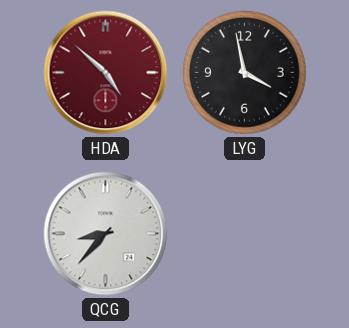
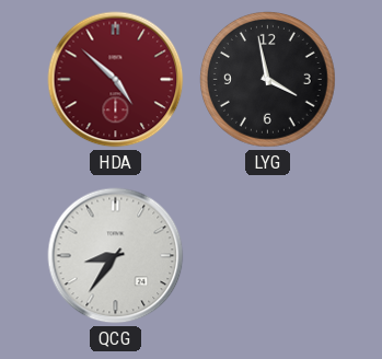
QCG: 8:37 -> 8:36 (116, 256)
